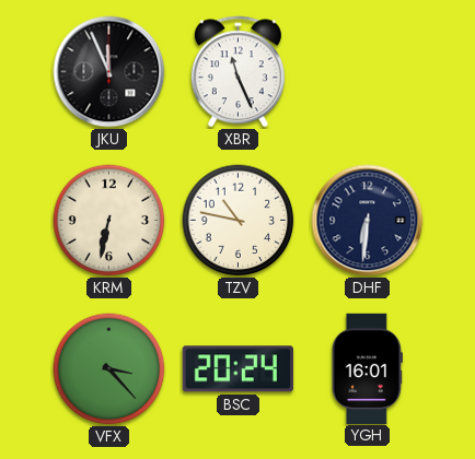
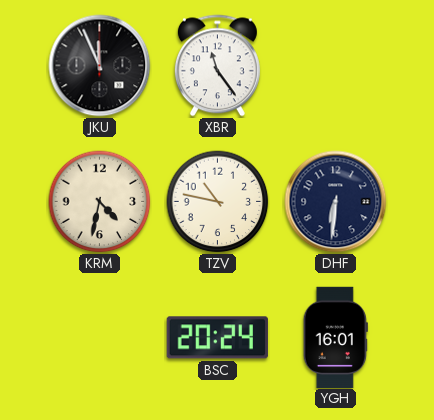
XBR: 11:26 -> 11:24 (217, 66)
KRM: 6:32 -> 4:32 (100, 202)
VFX: 3:23 -> none (109, 369)
